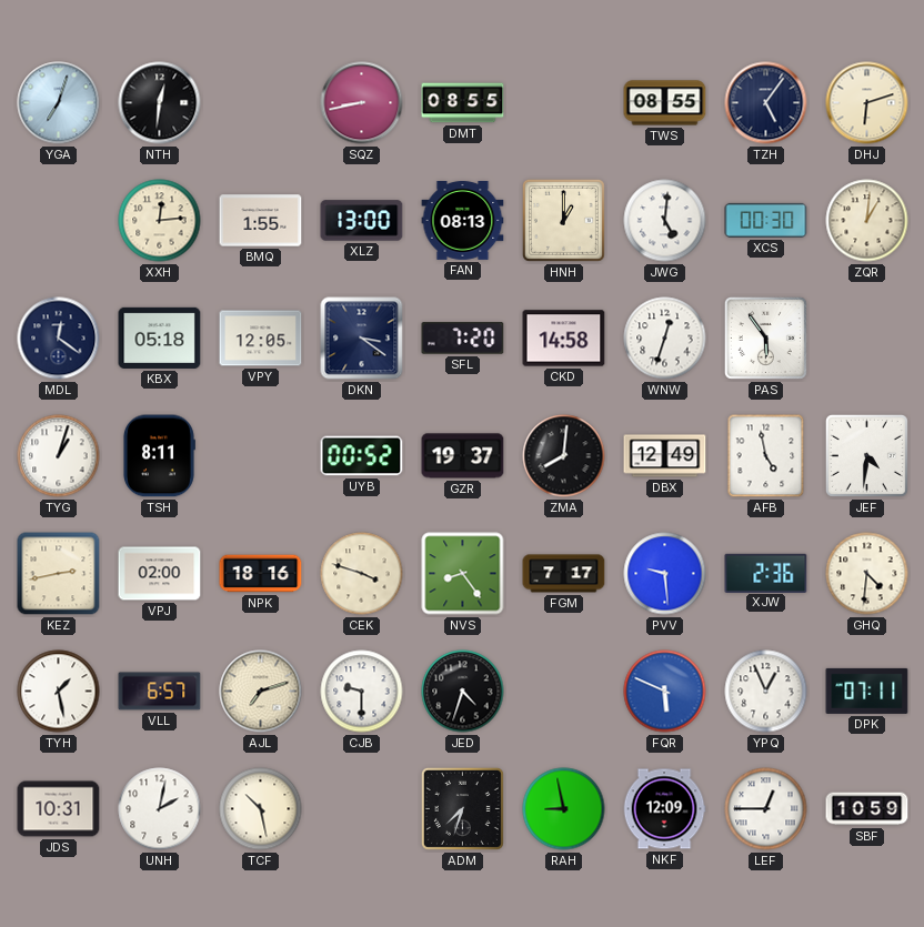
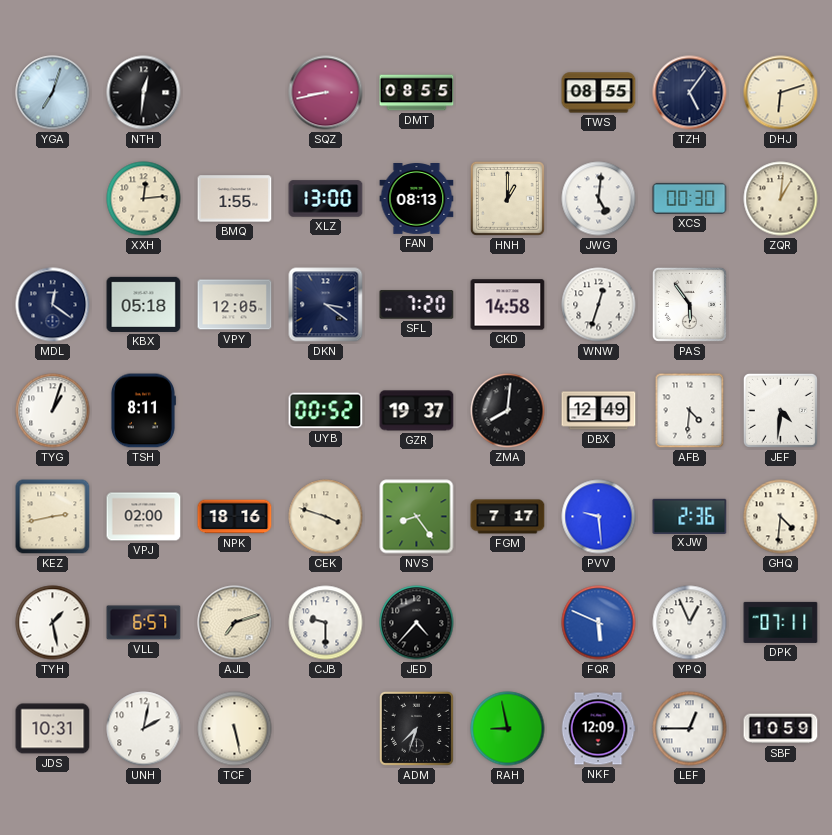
AFB: 4:58 -> 4:31 (690, 411)
JED: 4:33 -> 4:37 (417, 623)
TCF: 10:28 -> 5:28 (235, 729)
